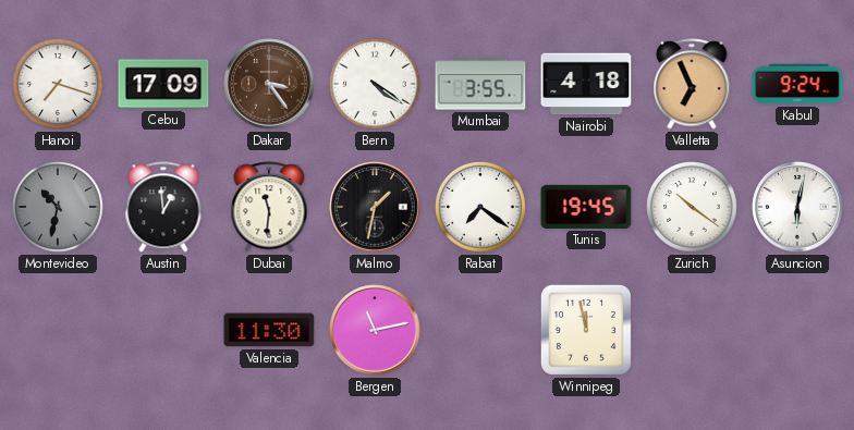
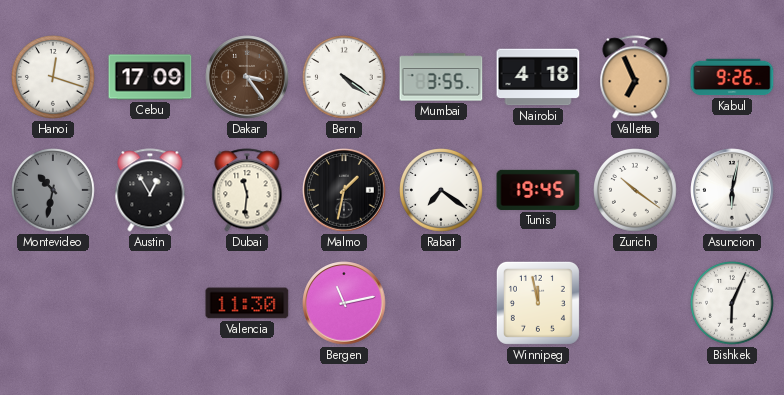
Hanoi: 7:18 -> 12:18 (54, 78)
Kabul: 9:24 -> 9:26 (732, 77)
Austin: 12:59 -> 12:55 (150, 190)
Bishkek: none -> 6:04 (733, 304)
